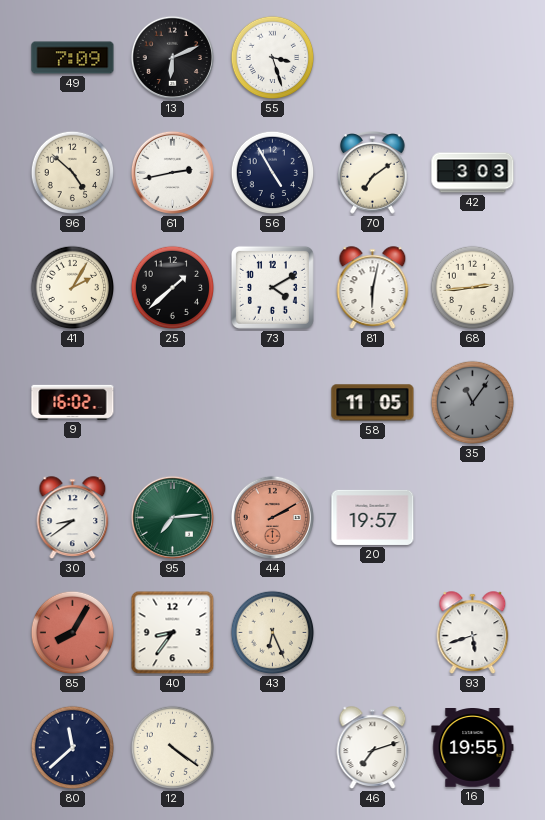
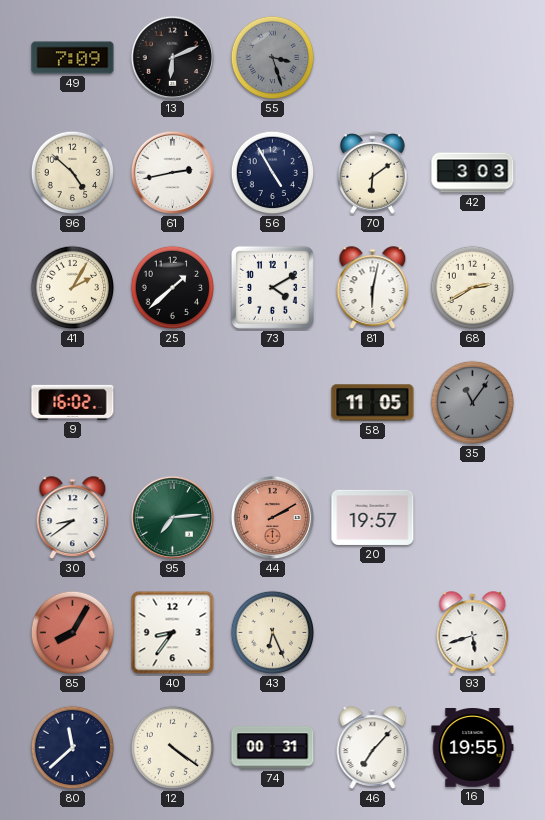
55 dial: white -> grey (273, 58)
70: 7:09 -> 6:09 (373, 173)
68: 2:44 -> 2:40 (473, 288)
74: none -> 00:31 (273, 748)
46: 7:12 -> 7:07 (373, 748)
